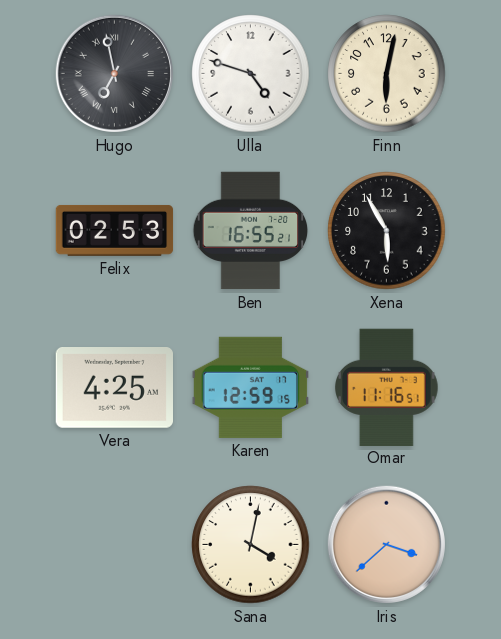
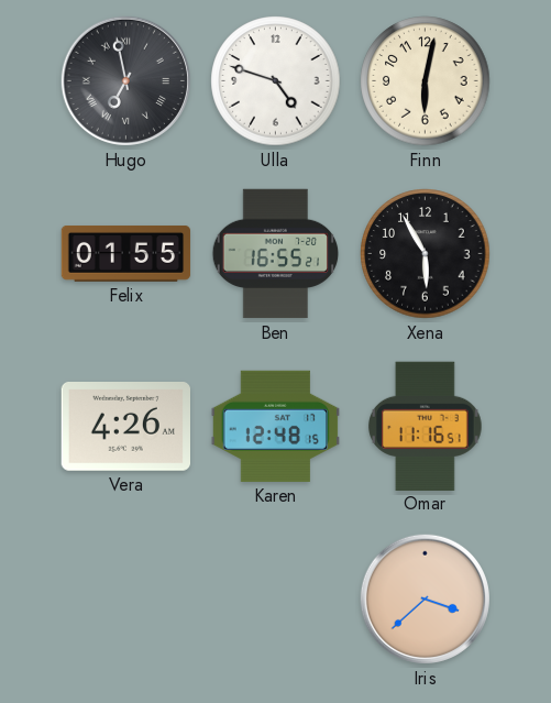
Felix: 02:53 -> 01:55 (126, 253)
Vera: 4:25 -> 4:26 (125, 427)
Karen: 12:59 -> 12:48 (275, 426)
Sana: 4:02 -> none (251, 545)
